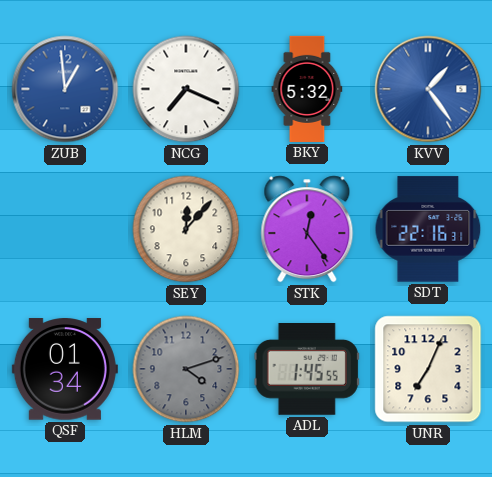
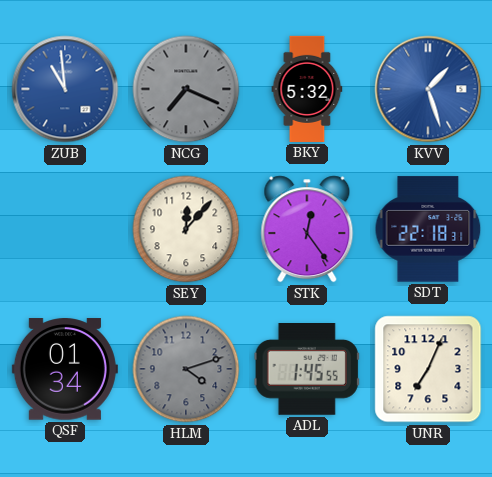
ZUB: 12:59 -> 10:59 (65, 89)
NCG dial: white -> grey (186, 89)
KVV: 1:24 -> 1:27 (428, 89)
SDT: 22:16 -> 22:18 (428, 229)
